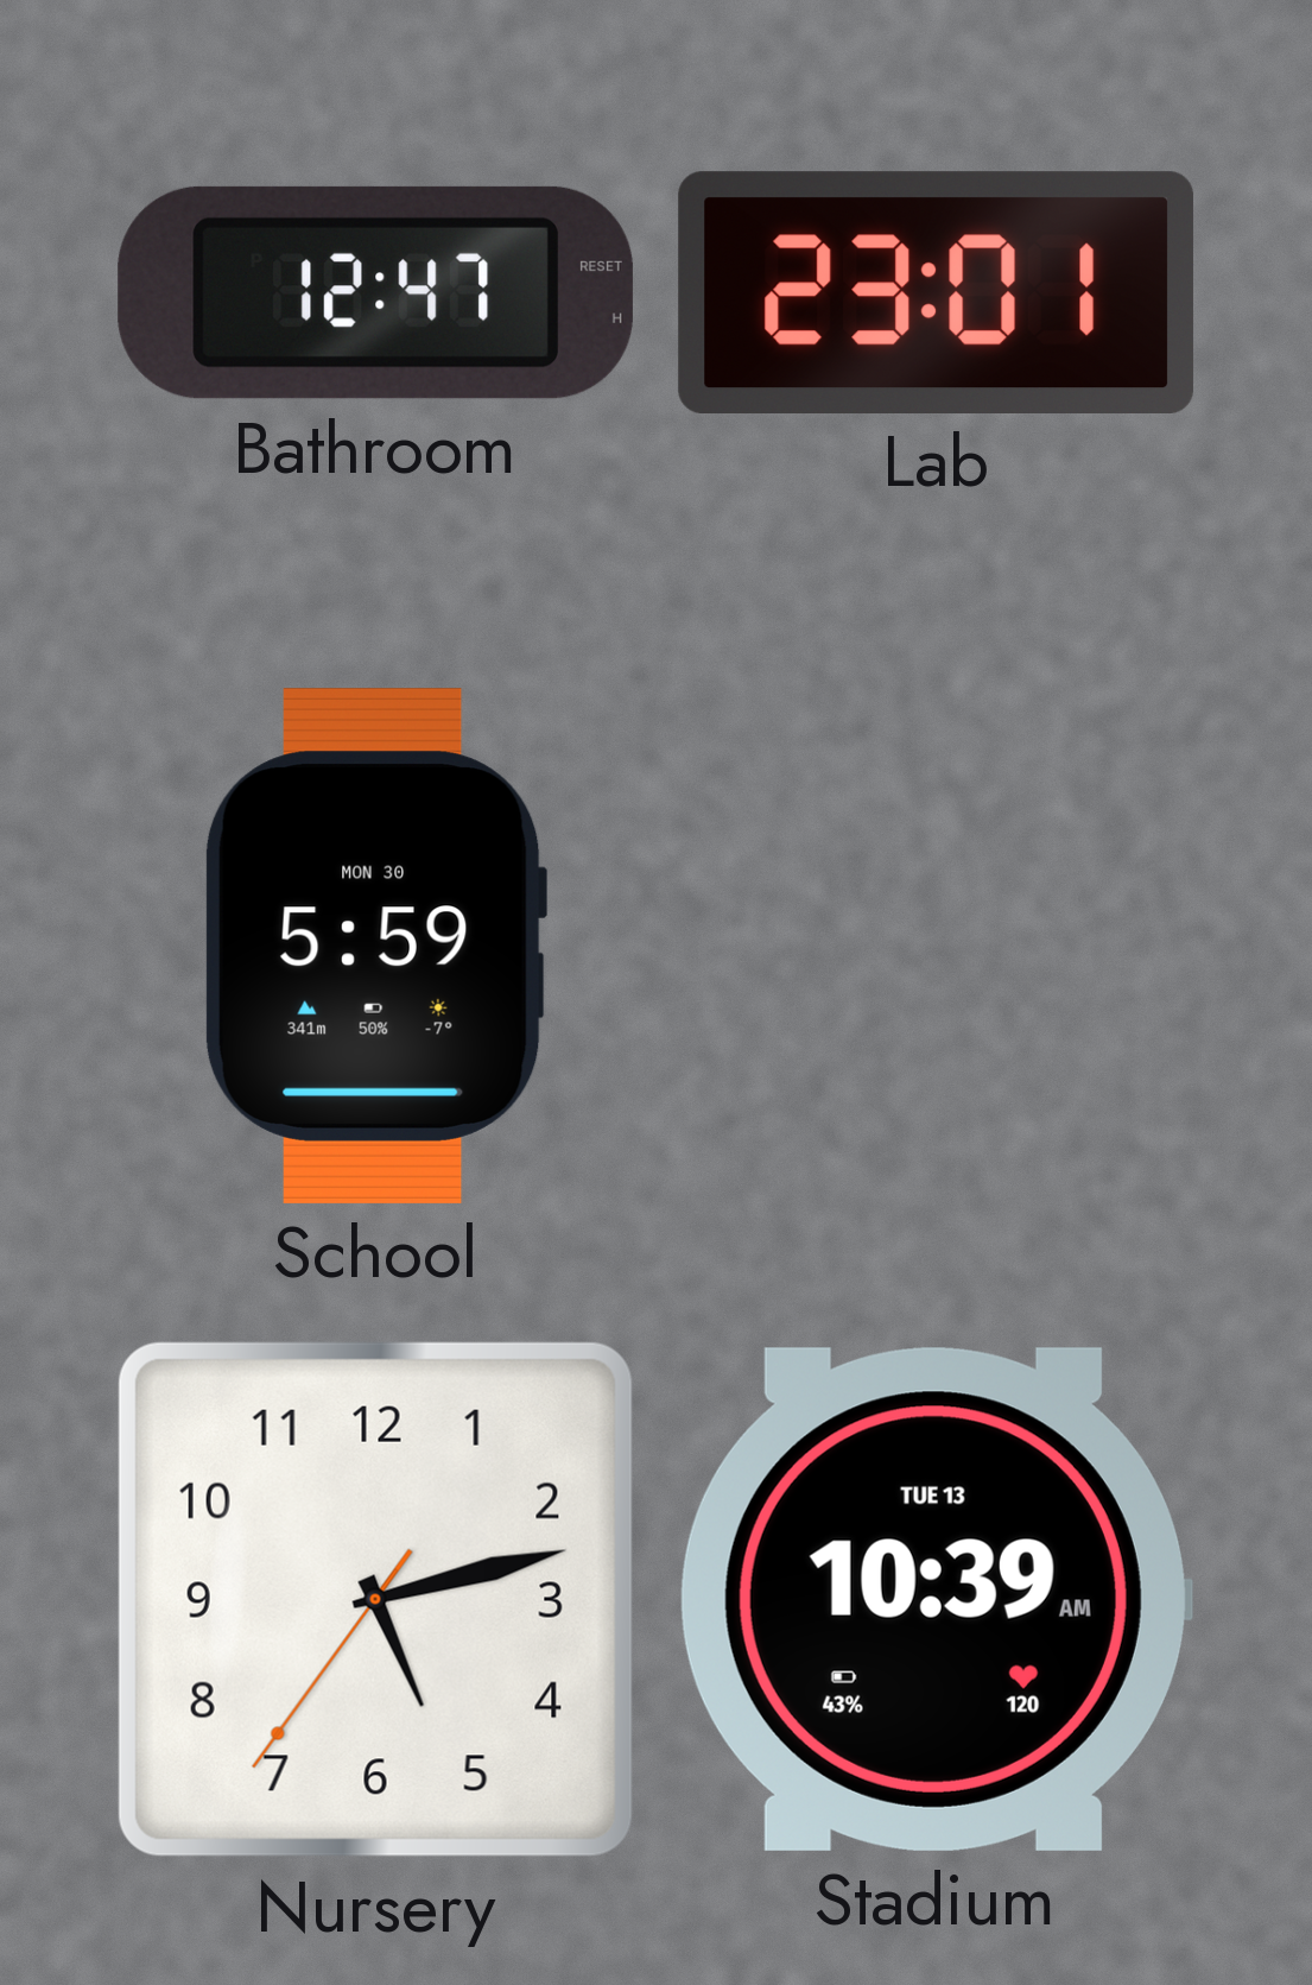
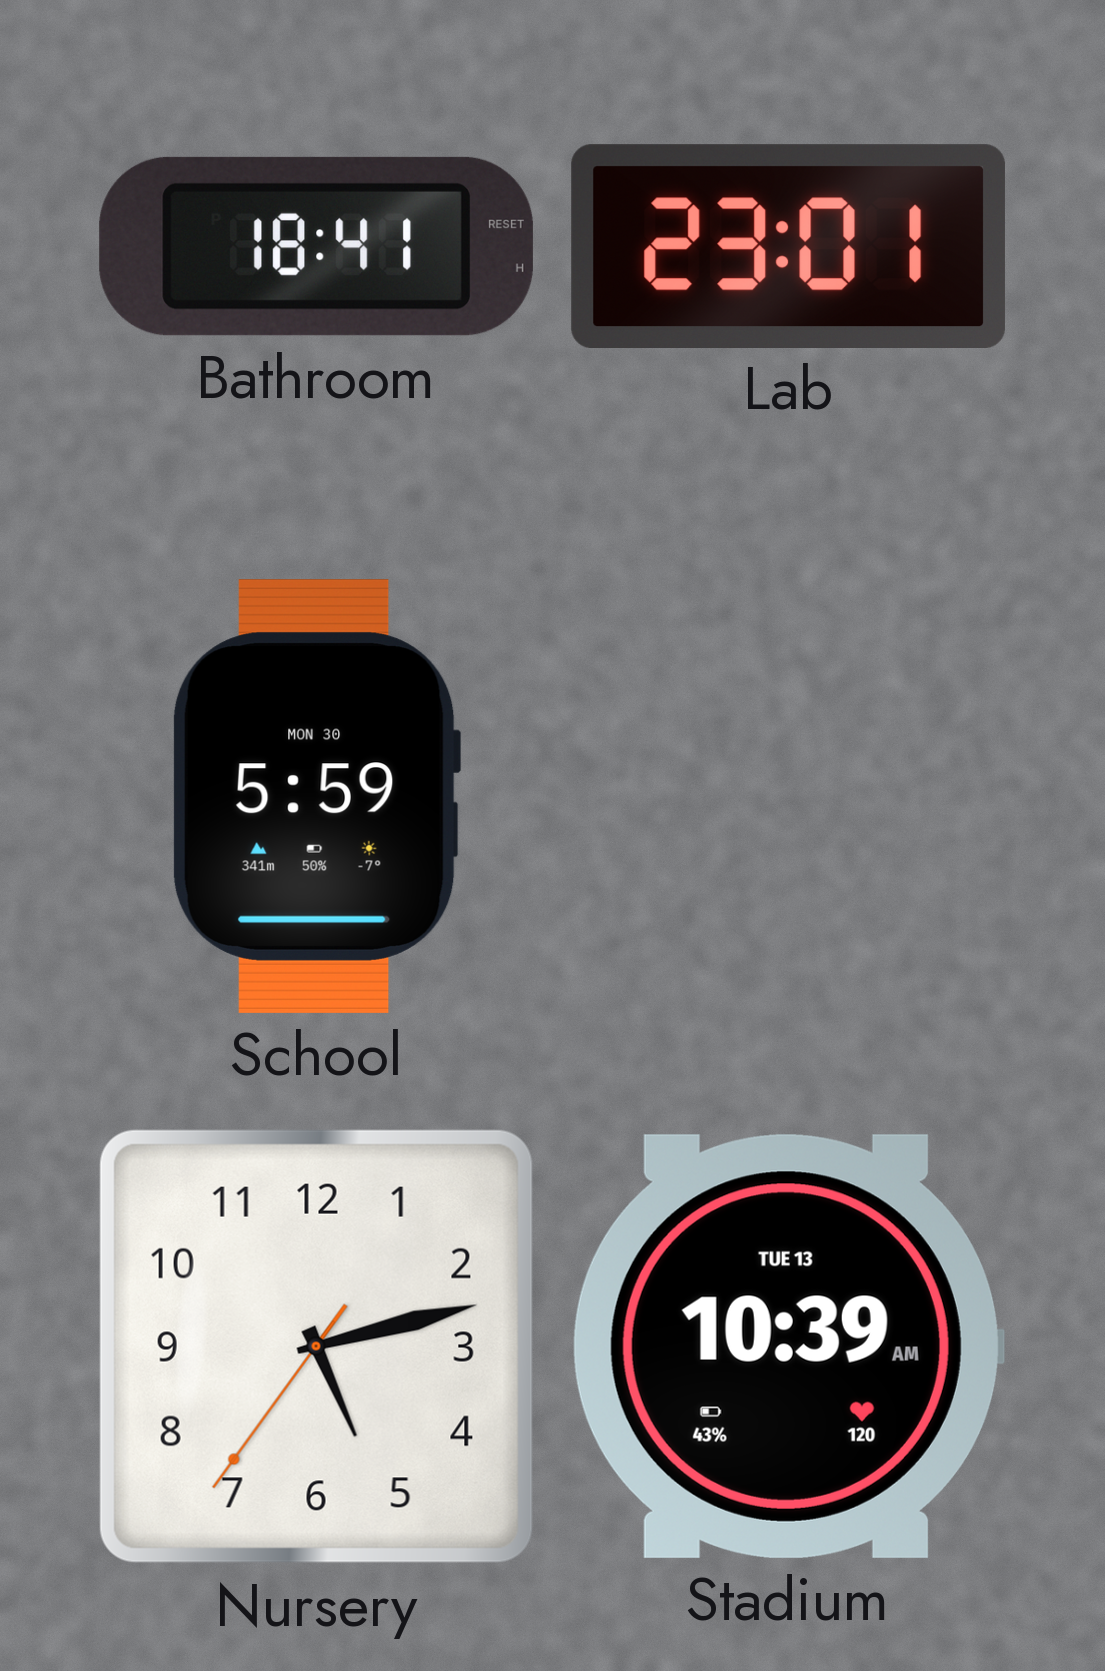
Bathroom: 12:47 -> 18:41 (316, 246)
